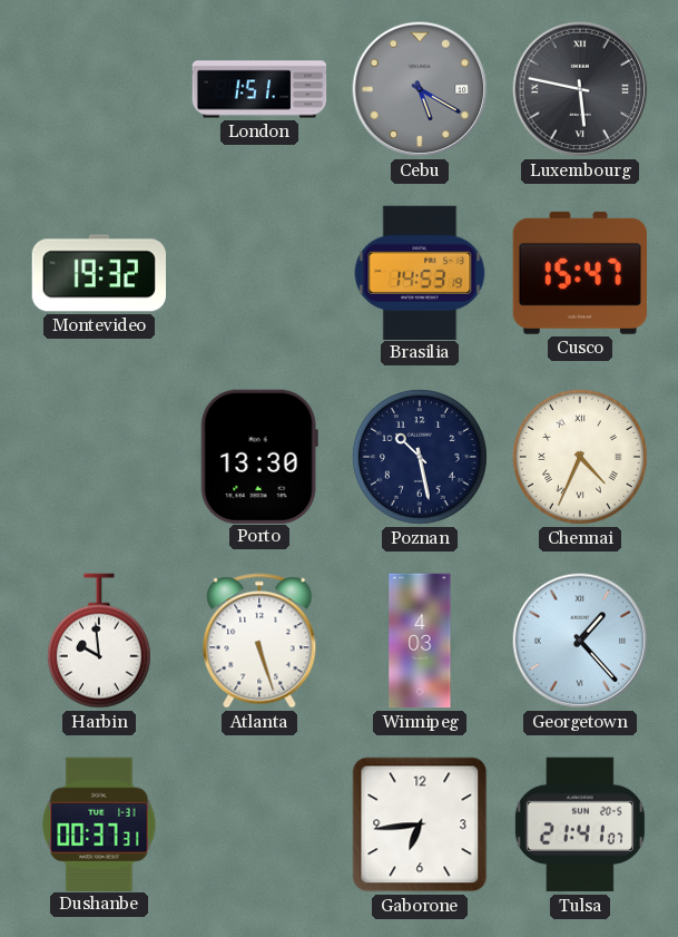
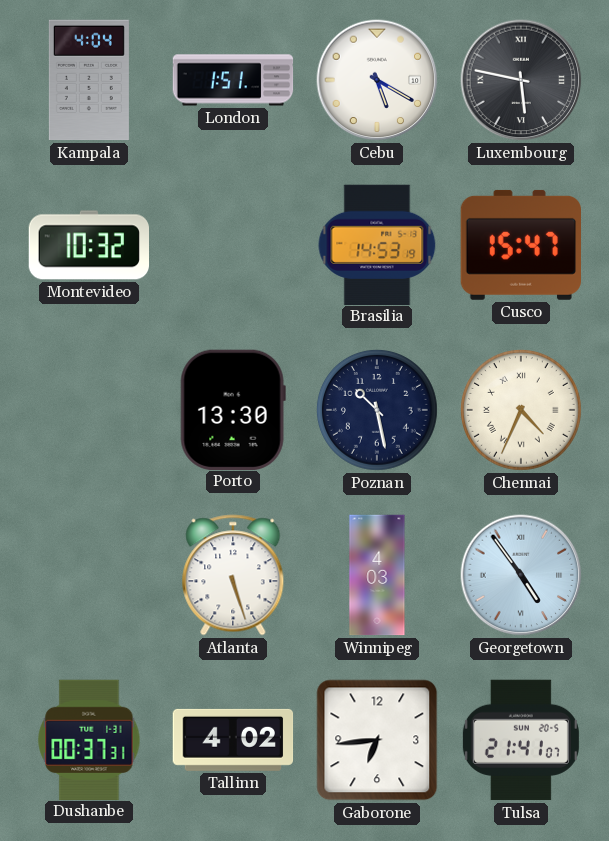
Kampala: none -> 4:04 (89, 80)
Cebu dial: grey -> white (377, 80)
Montevideo: 19:32 -> 10:32 (88, 245)
Harbin: 9:59 -> none (99, 641)
Georgetown: 1:23 -> 4:54 (521, 575)
Tallinn: none -> 4:02 (233, 740)
